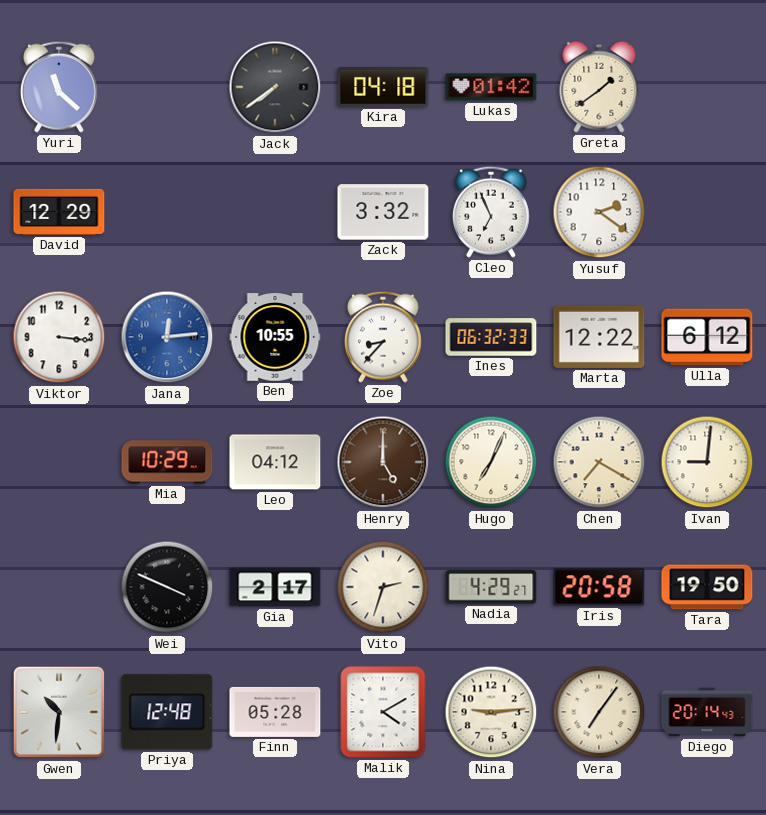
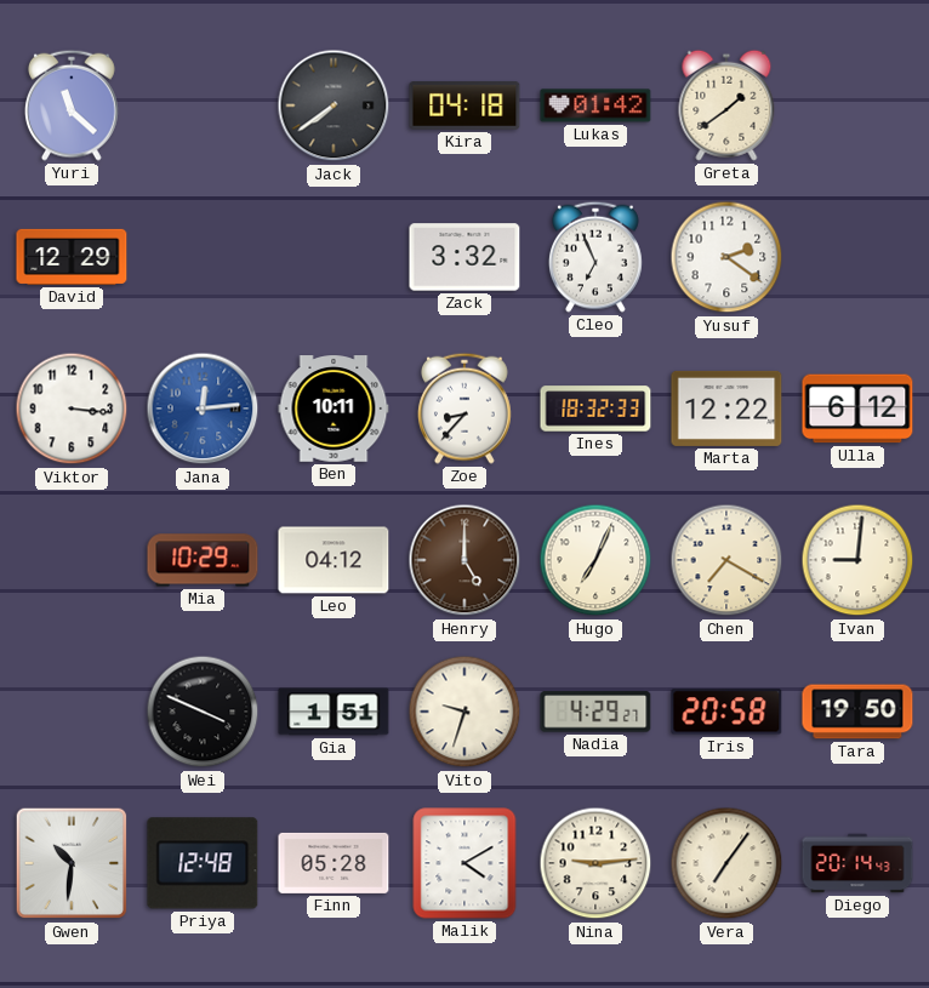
Ben: 10:55 -> 10:11 (334, 409)
Ines: 06:32 -> 18:32 (595, 409)
Gia: 2:17 -> 1:51 (334, 712)
Vito: 2:33 -> 9:33 (464, 712)
